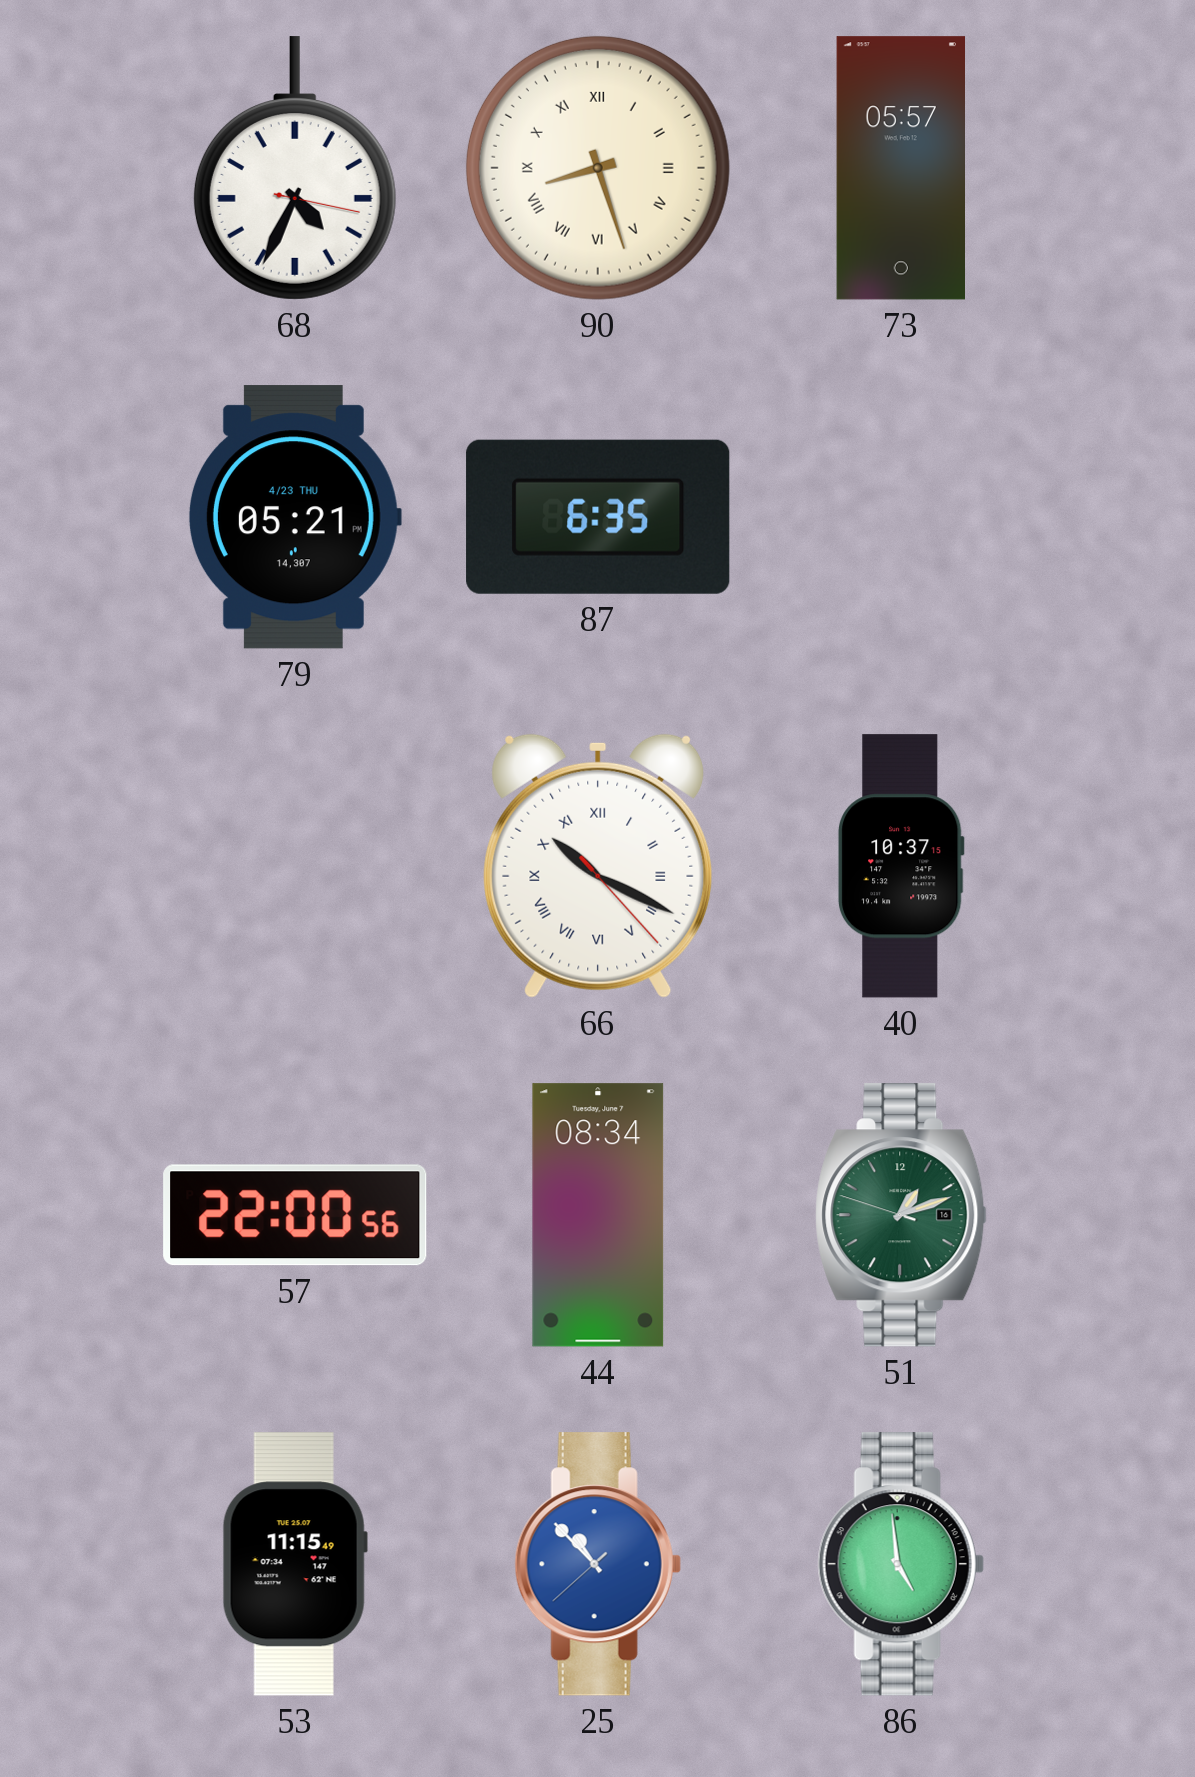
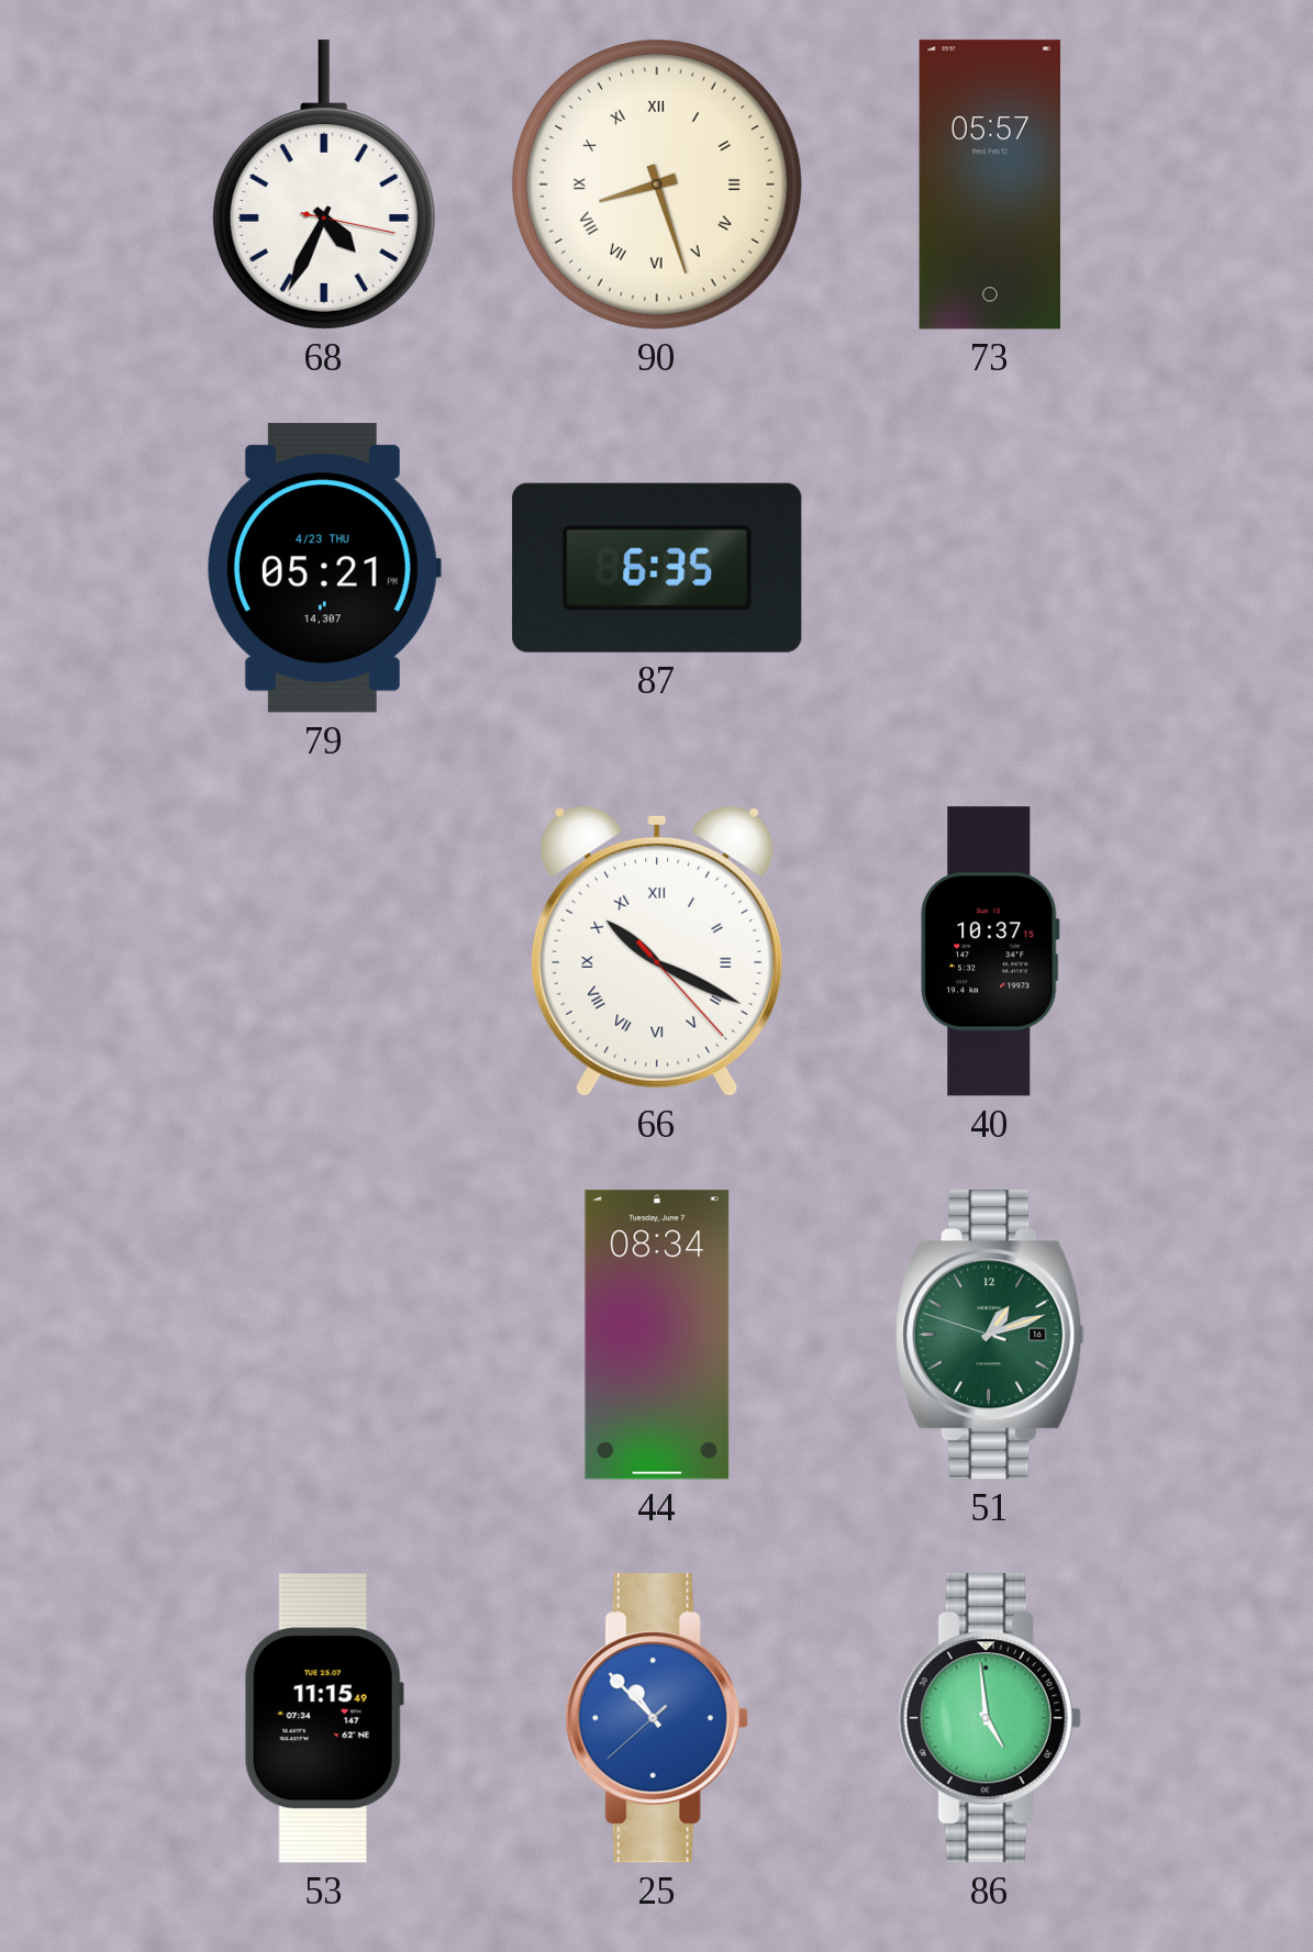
57: 22:00 -> none (295, 1215)
